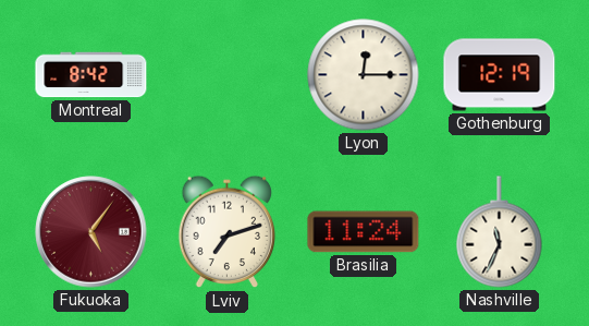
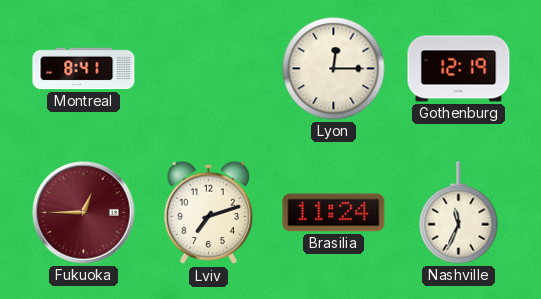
Montreal: 8:42 -> 8:41 (84, 69)
Fukuoka: 5:06 -> 12:45 (84, 213)
